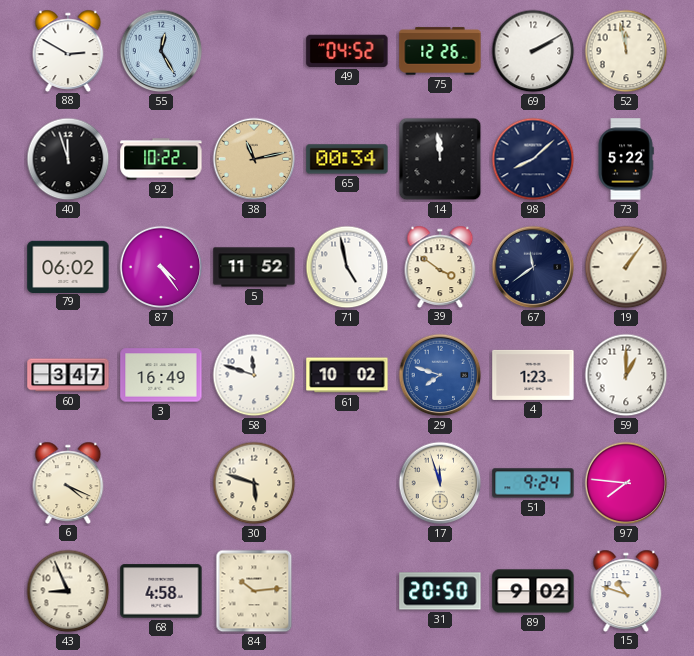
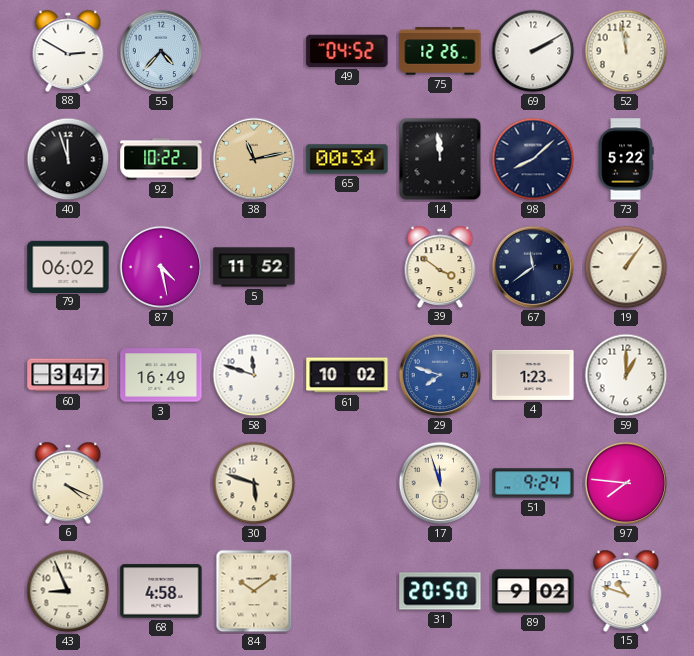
55: 12:25 -> 4:37 (161, 51)
87: 4:24 -> 4:28 (161, 267)
71: 4:58 -> none (347, 267)
84: 10:14 -> 10:09 (254, 591)
